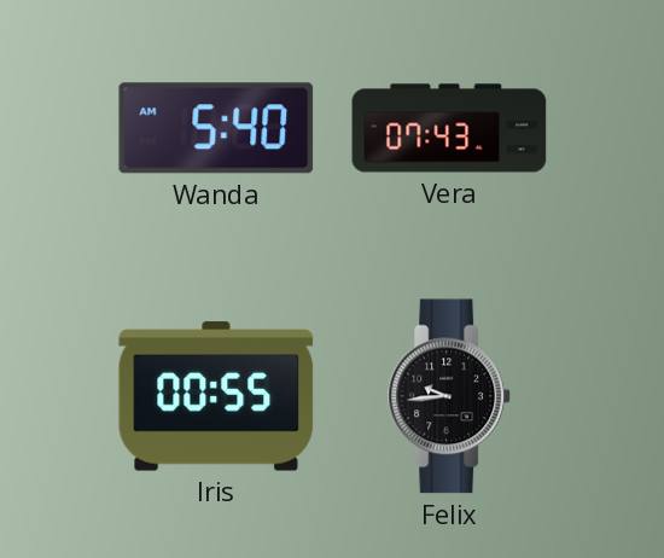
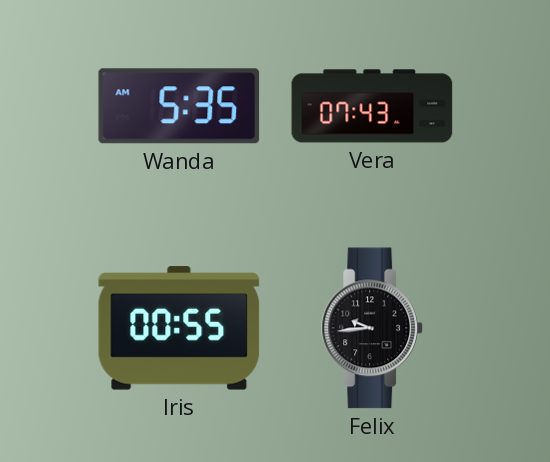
Wanda: 5:40 -> 5:35 (179, 106)
